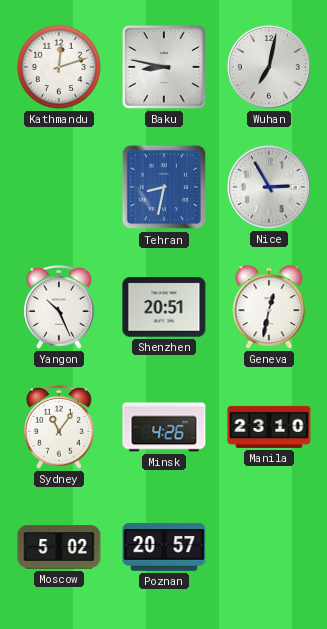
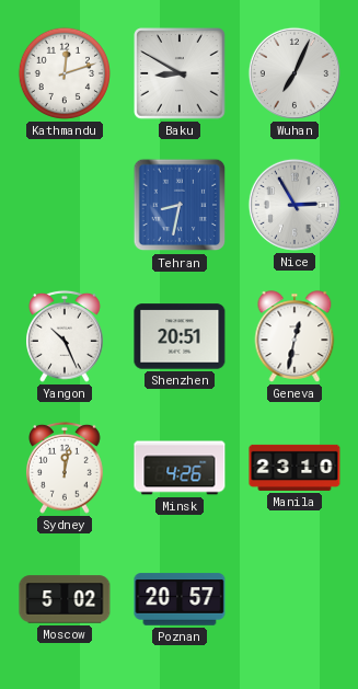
Baku: 8:47 -> 8:50 (180, 73)
Wuhan: 7:02 -> 7:04 (295, 73)
Sydney: 11:06 -> 12:02 (66, 468)
